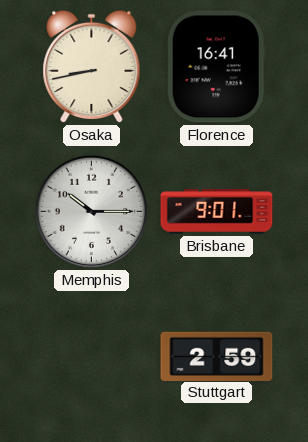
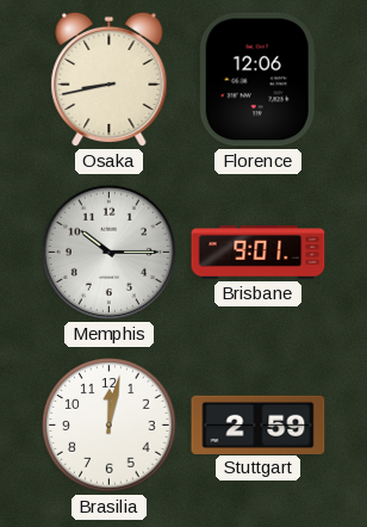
Florence: 16:41 -> 12:06 (257, 80)
Brasilia: none -> 12:02 (110, 426)
